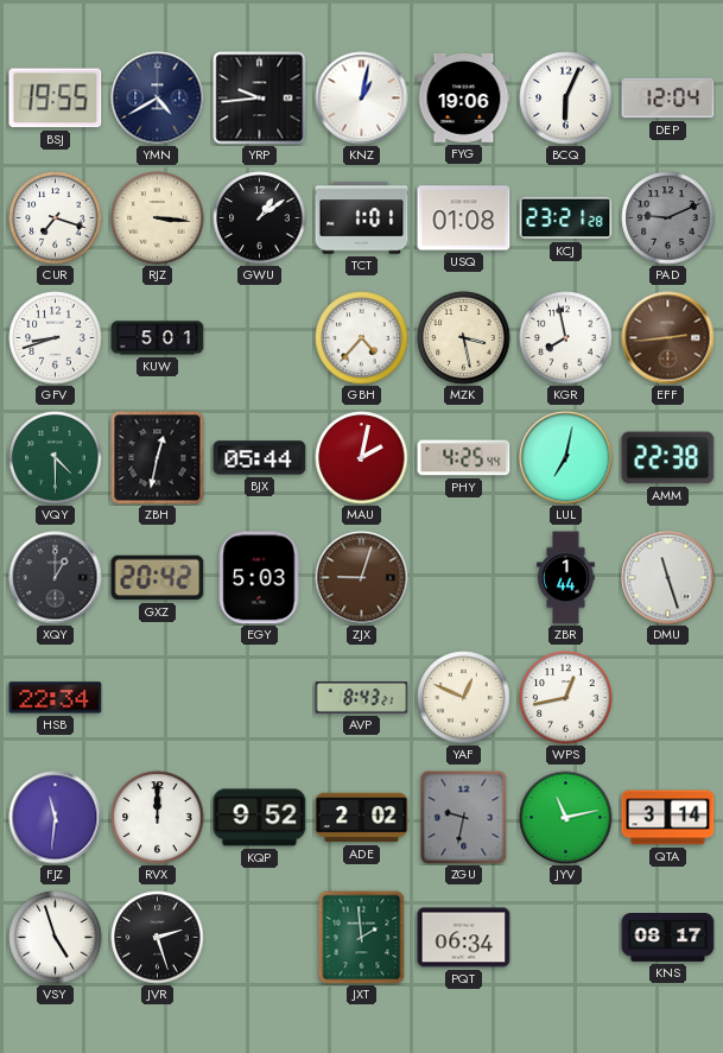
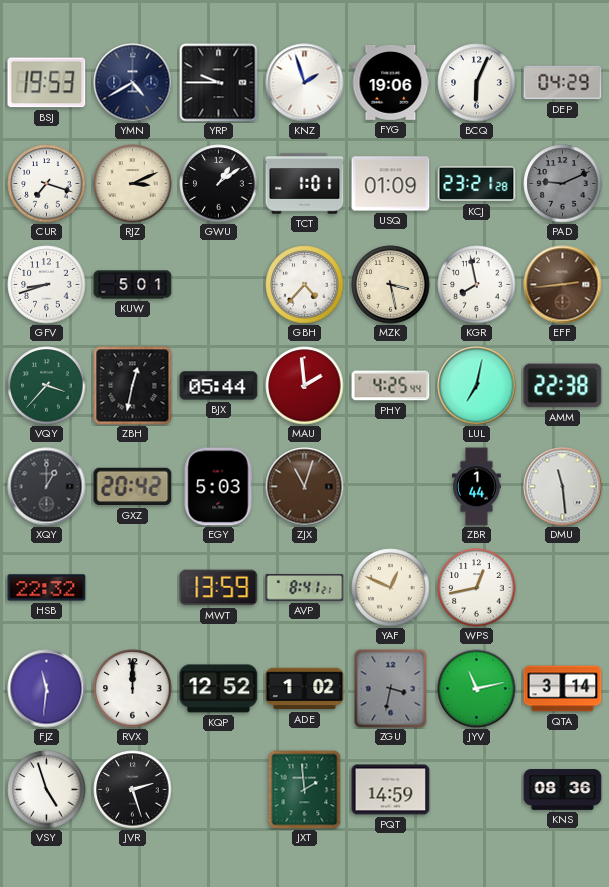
BSJ: 19:55 -> 19:53 (47, 83)
YRP: 9:44 -> 9:45 (219, 83)
KNZ: 1:02 -> 1:57 (305, 83)
DEP: 12:04 -> 04:29 (563, 83)
RJZ: 3:16 -> 3:11 (133, 184)
USQ: 01:08 -> 01:09 (391, 184)
VQY: 4:30 -> 3:37 (47, 386)
MAU: 2:02 -> 1:59 (305, 386)
ZJX: 9:03 -> 11:03 (305, 487)
DMU: 11:27 -> 11:29 (563, 487)
HSB: 22:34 -> 22:32 (47, 588)
MWT: none -> 13:59 (219, 588)
AVP: 8:43 -> 8:41 (305, 588)
KQP: 9:52 -> 12:52 (219, 689)
ADE: 2:02 -> 1:02 (305, 689)
ZGU: 9:32 -> 3:32 (391, 689)
PQT: 06:34 -> 14:59 (391, 790)
KNS: 08:17 -> 08:36 (563, 790)
